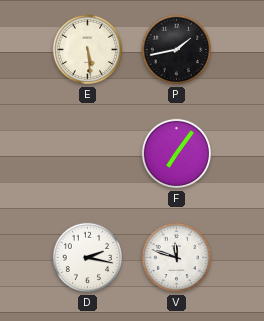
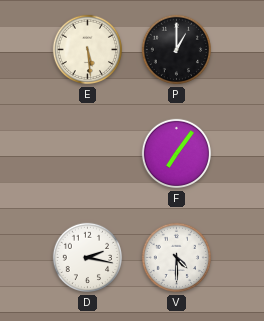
P: 1:43 -> 1:00 (177, 50)
V: 11:48 -> 4:30 (177, 258)
